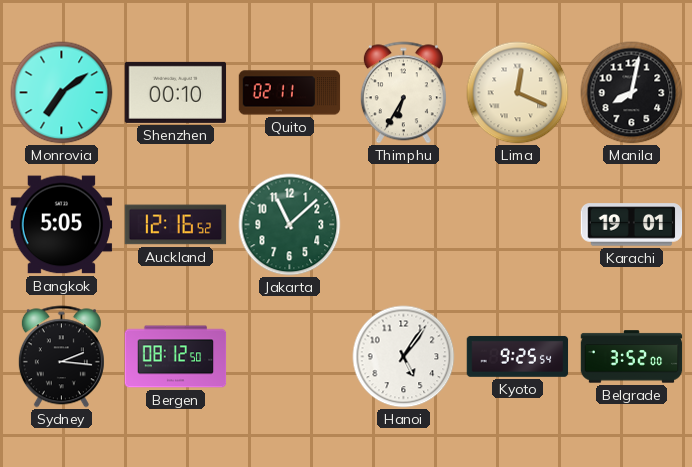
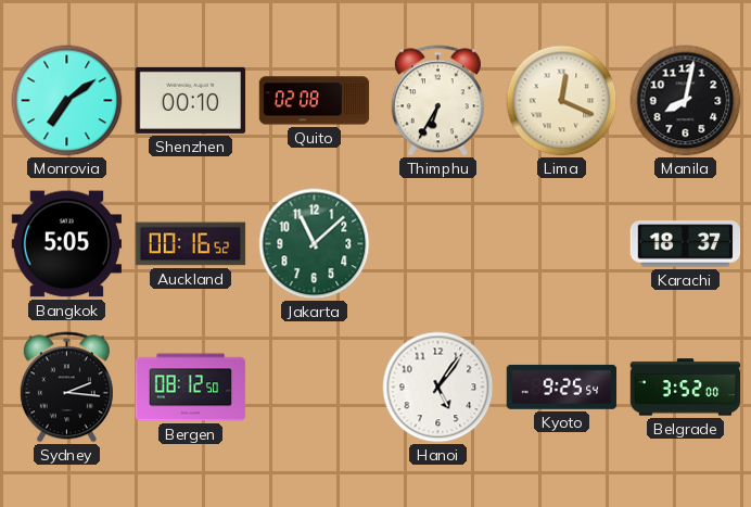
Quito: 02:11 -> 02:08 (315, 101)
Auckland: 12:16 -> 00:16 (191, 244)
Karachi: 19:01 -> 18:37 (686, 244)
